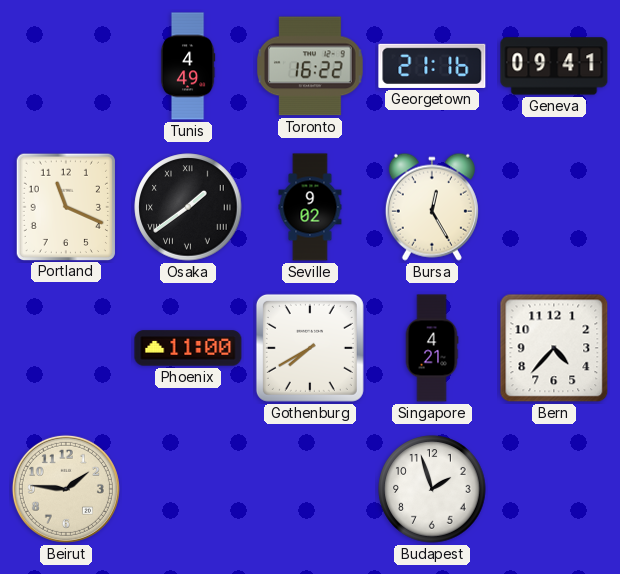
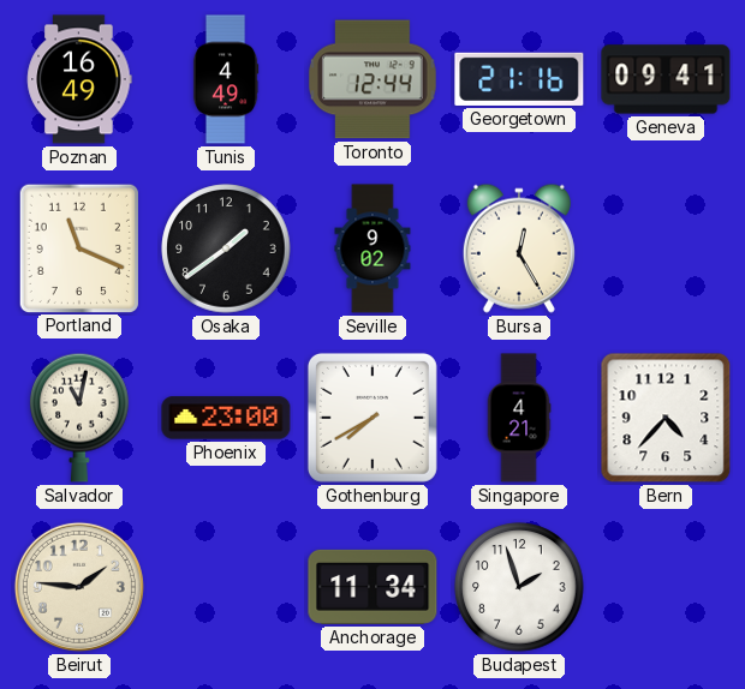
Poznan: none -> 16:49 (79, 79)
Toronto: 16:22 -> 12:44 (372, 79)
Osaka numerals: Roman -> Arabic (226, 248)
Salvador: none -> 11:02 (79, 418)
Phoenix: 11:00 -> 23:00 (226, 418)
Anchorage: none -> 11:34 (372, 587)
